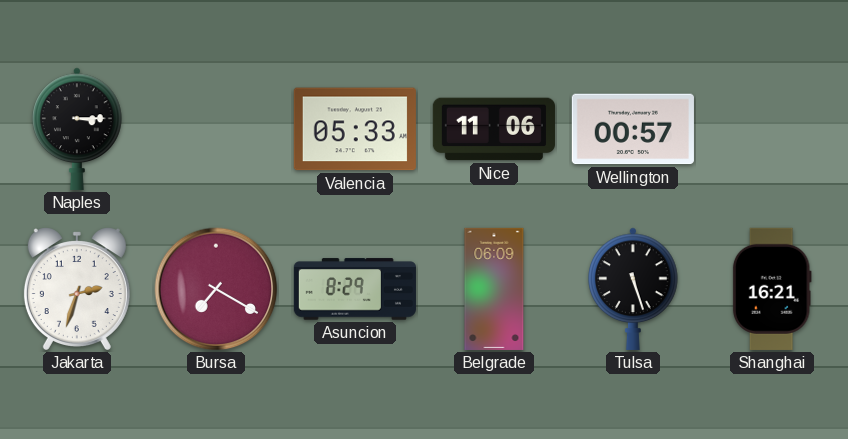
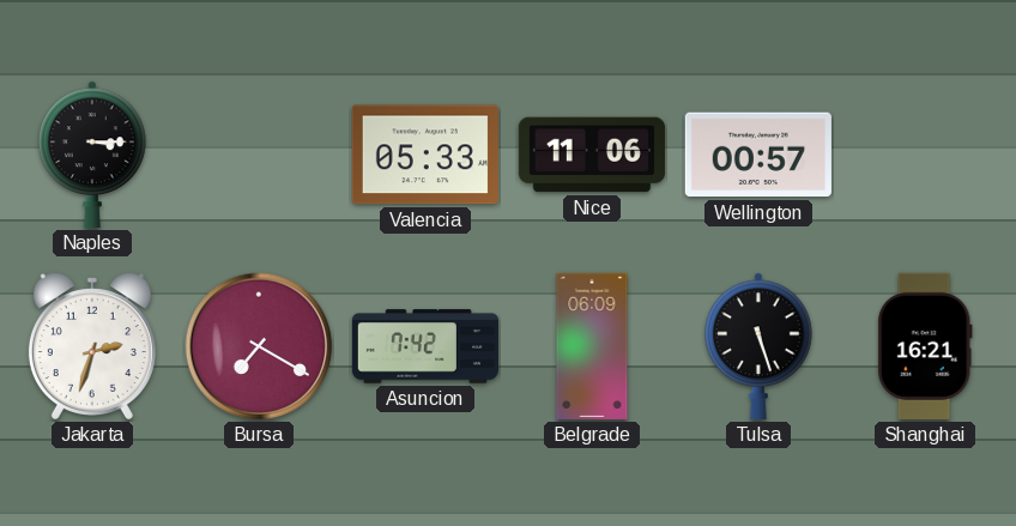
Asuncion: 8:29 -> 7:42 (425, 346)
